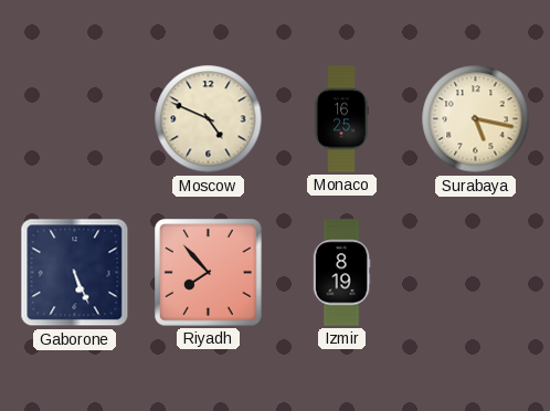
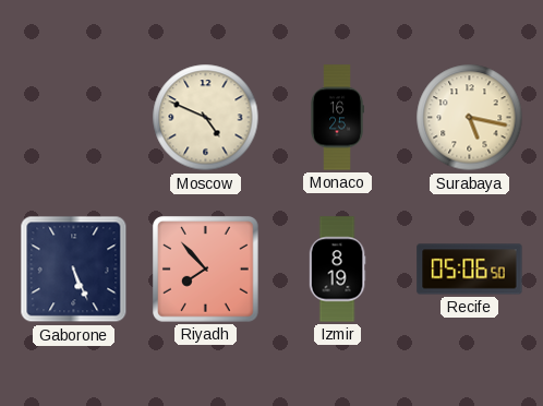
Recife: none -> 05:06 (470, 270)
